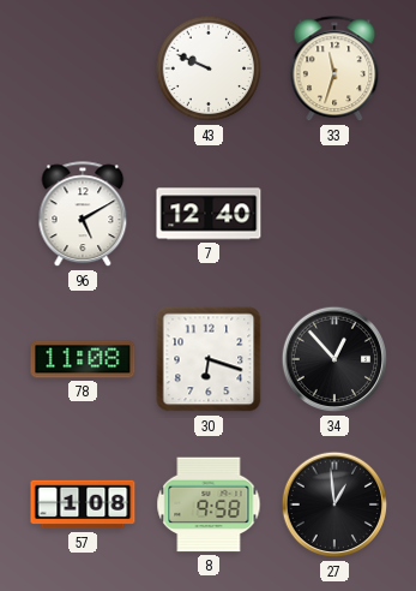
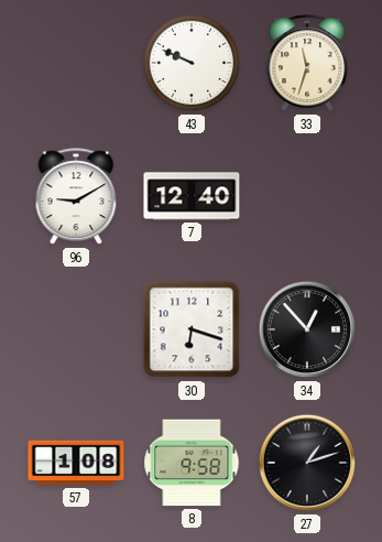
96: 5:10 -> 9:10 (76, 197)
78: 11:08 -> none (83, 359)
27: 12:59 -> 1:12 (307, 463)
